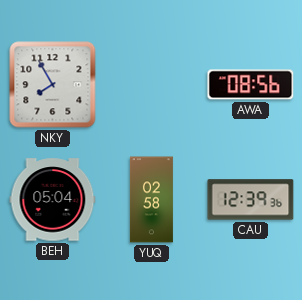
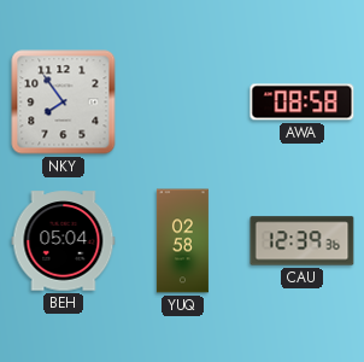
NKY: 7:55 -> 7:54 (64, 103)
AWA: 08:56 -> 08:58 (303, 103)
